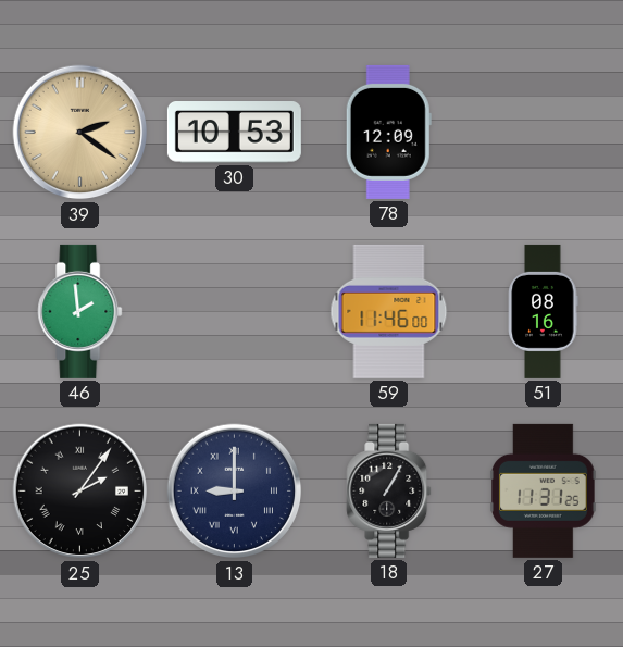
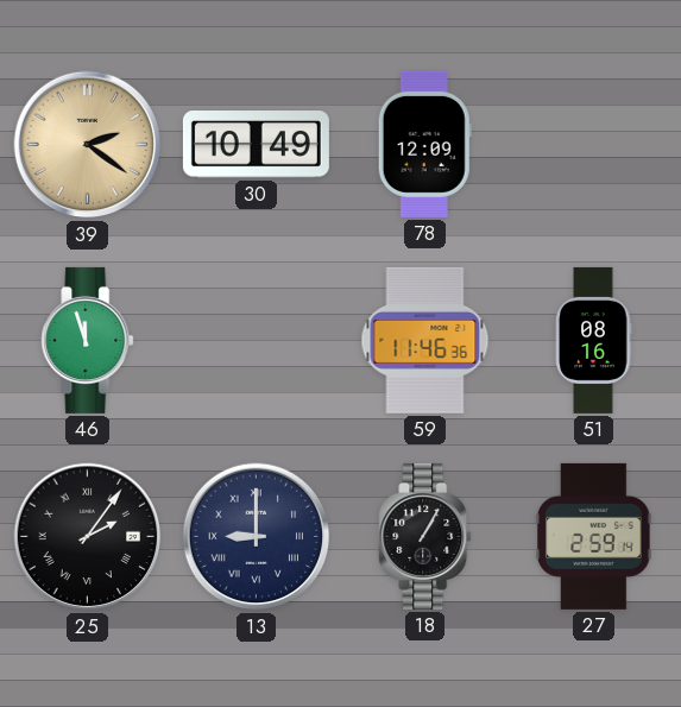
30: 10:53 -> 10:49 (256, 145)
46: 1:59 -> 11:57 (88, 340)
59: 11:46:00 -> 11:46:36 (425, 340)
27: 11:31 -> 2:59 (594, 536)
